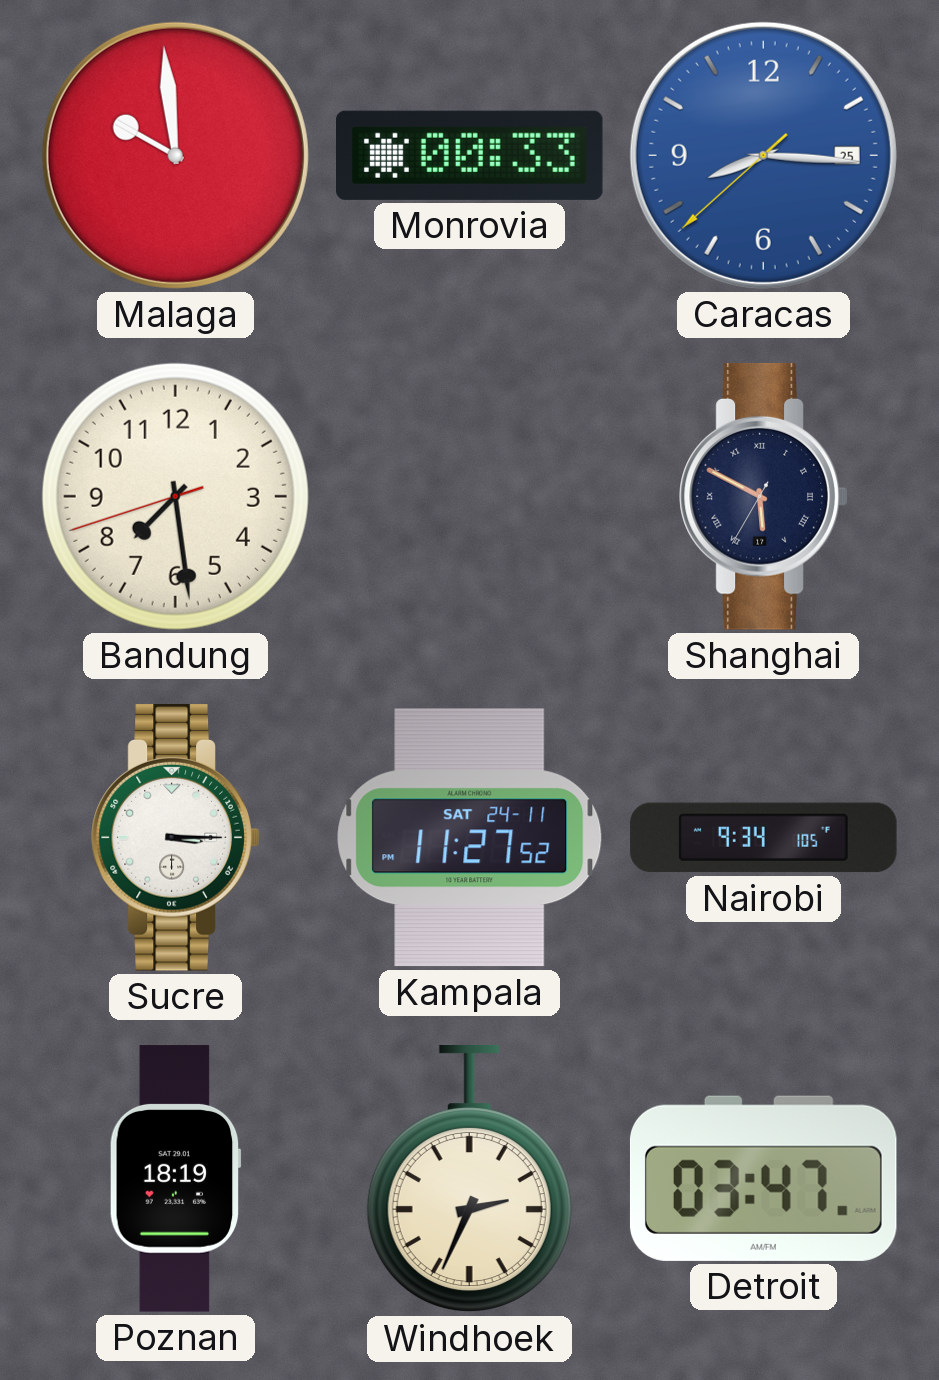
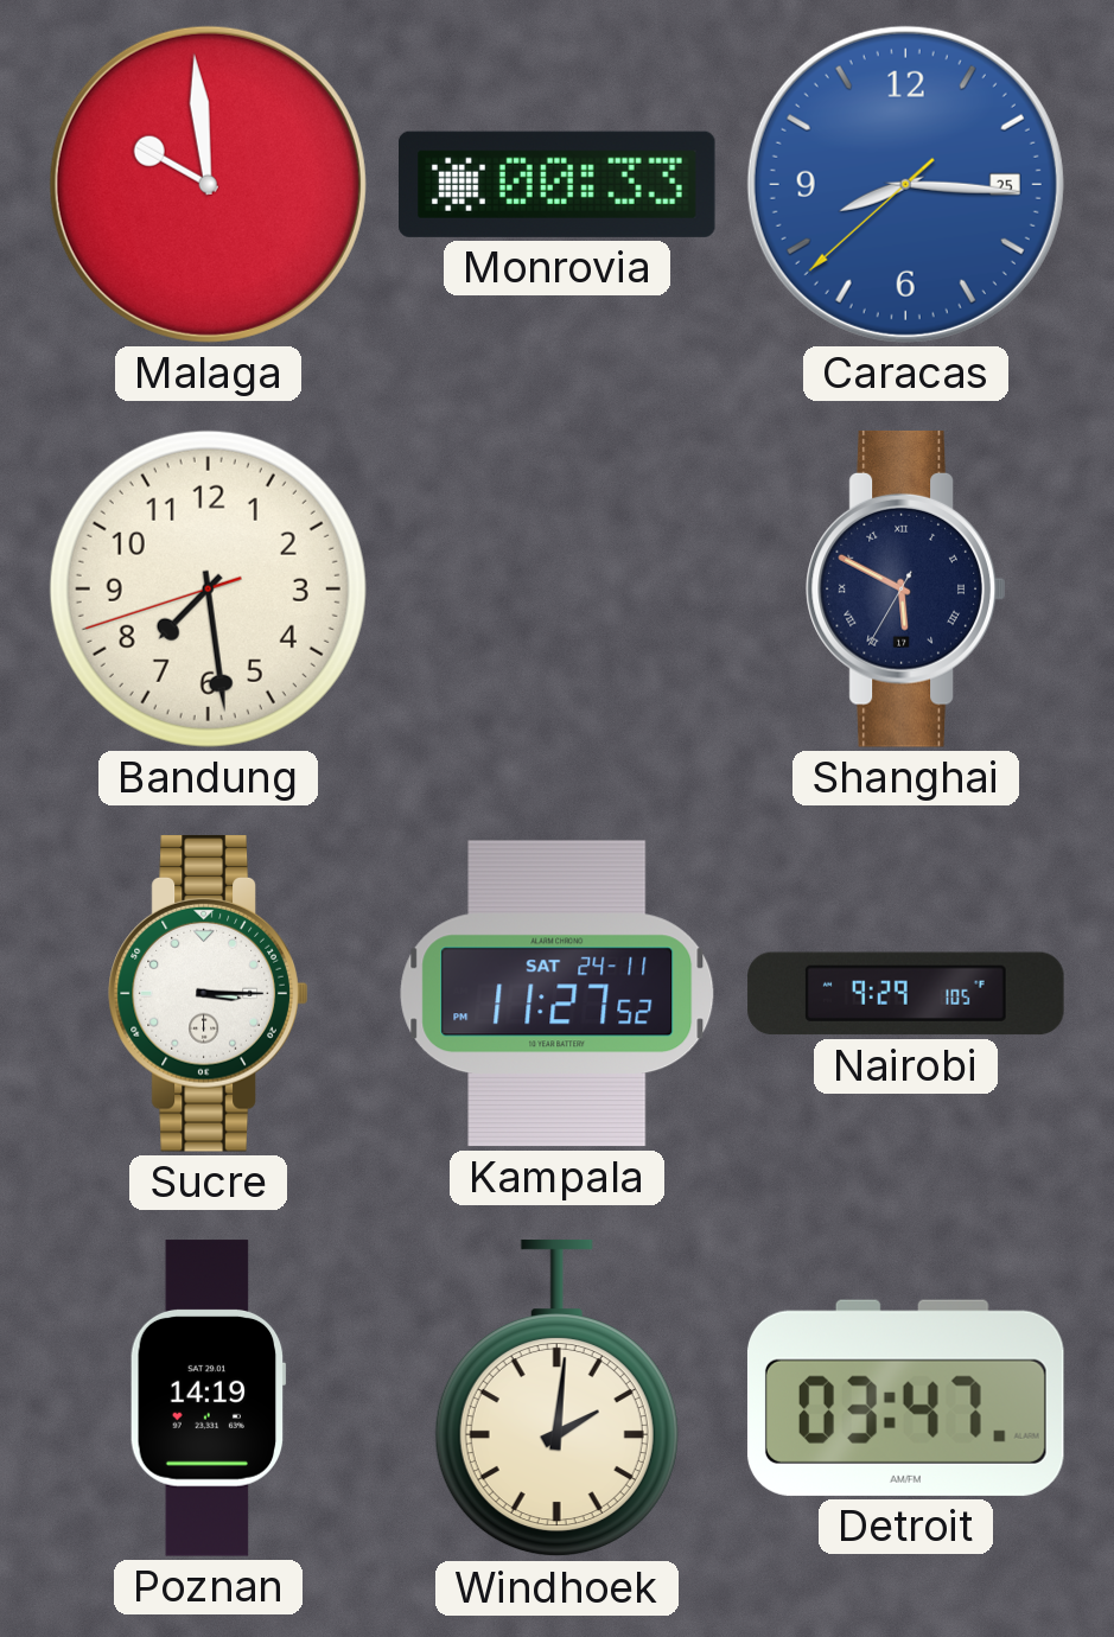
Nairobi: 9:34 -> 9:29 (906, 994)
Poznan: 18:19 -> 14:19 (208, 1399)
Windhoek: 2:34 -> 2:01 (556, 1399)
